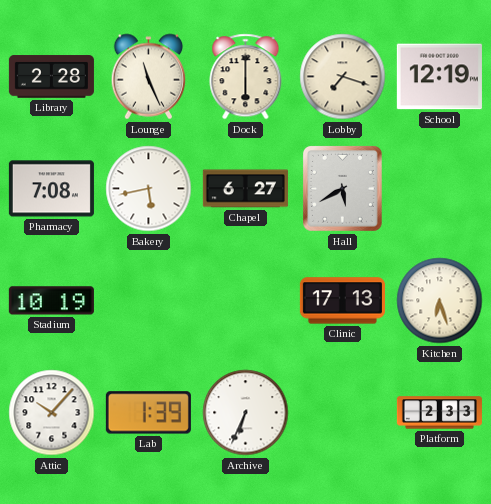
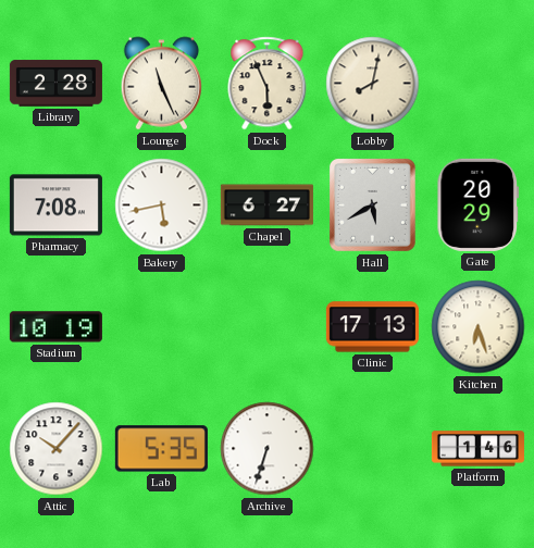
Dock: 6:00 -> 5:56 (268, 84)
Lobby: 7:18 -> 8:02 (373, 84)
School: 12:19 -> none (439, 77)
Gate: none -> 20:29 (479, 204)
Lab: 1:39 -> 5:35 (161, 449)
Archive: 6:34 -> 6:33 (268, 449)
Platform: 2:33 -> 1:46 (477, 449)
